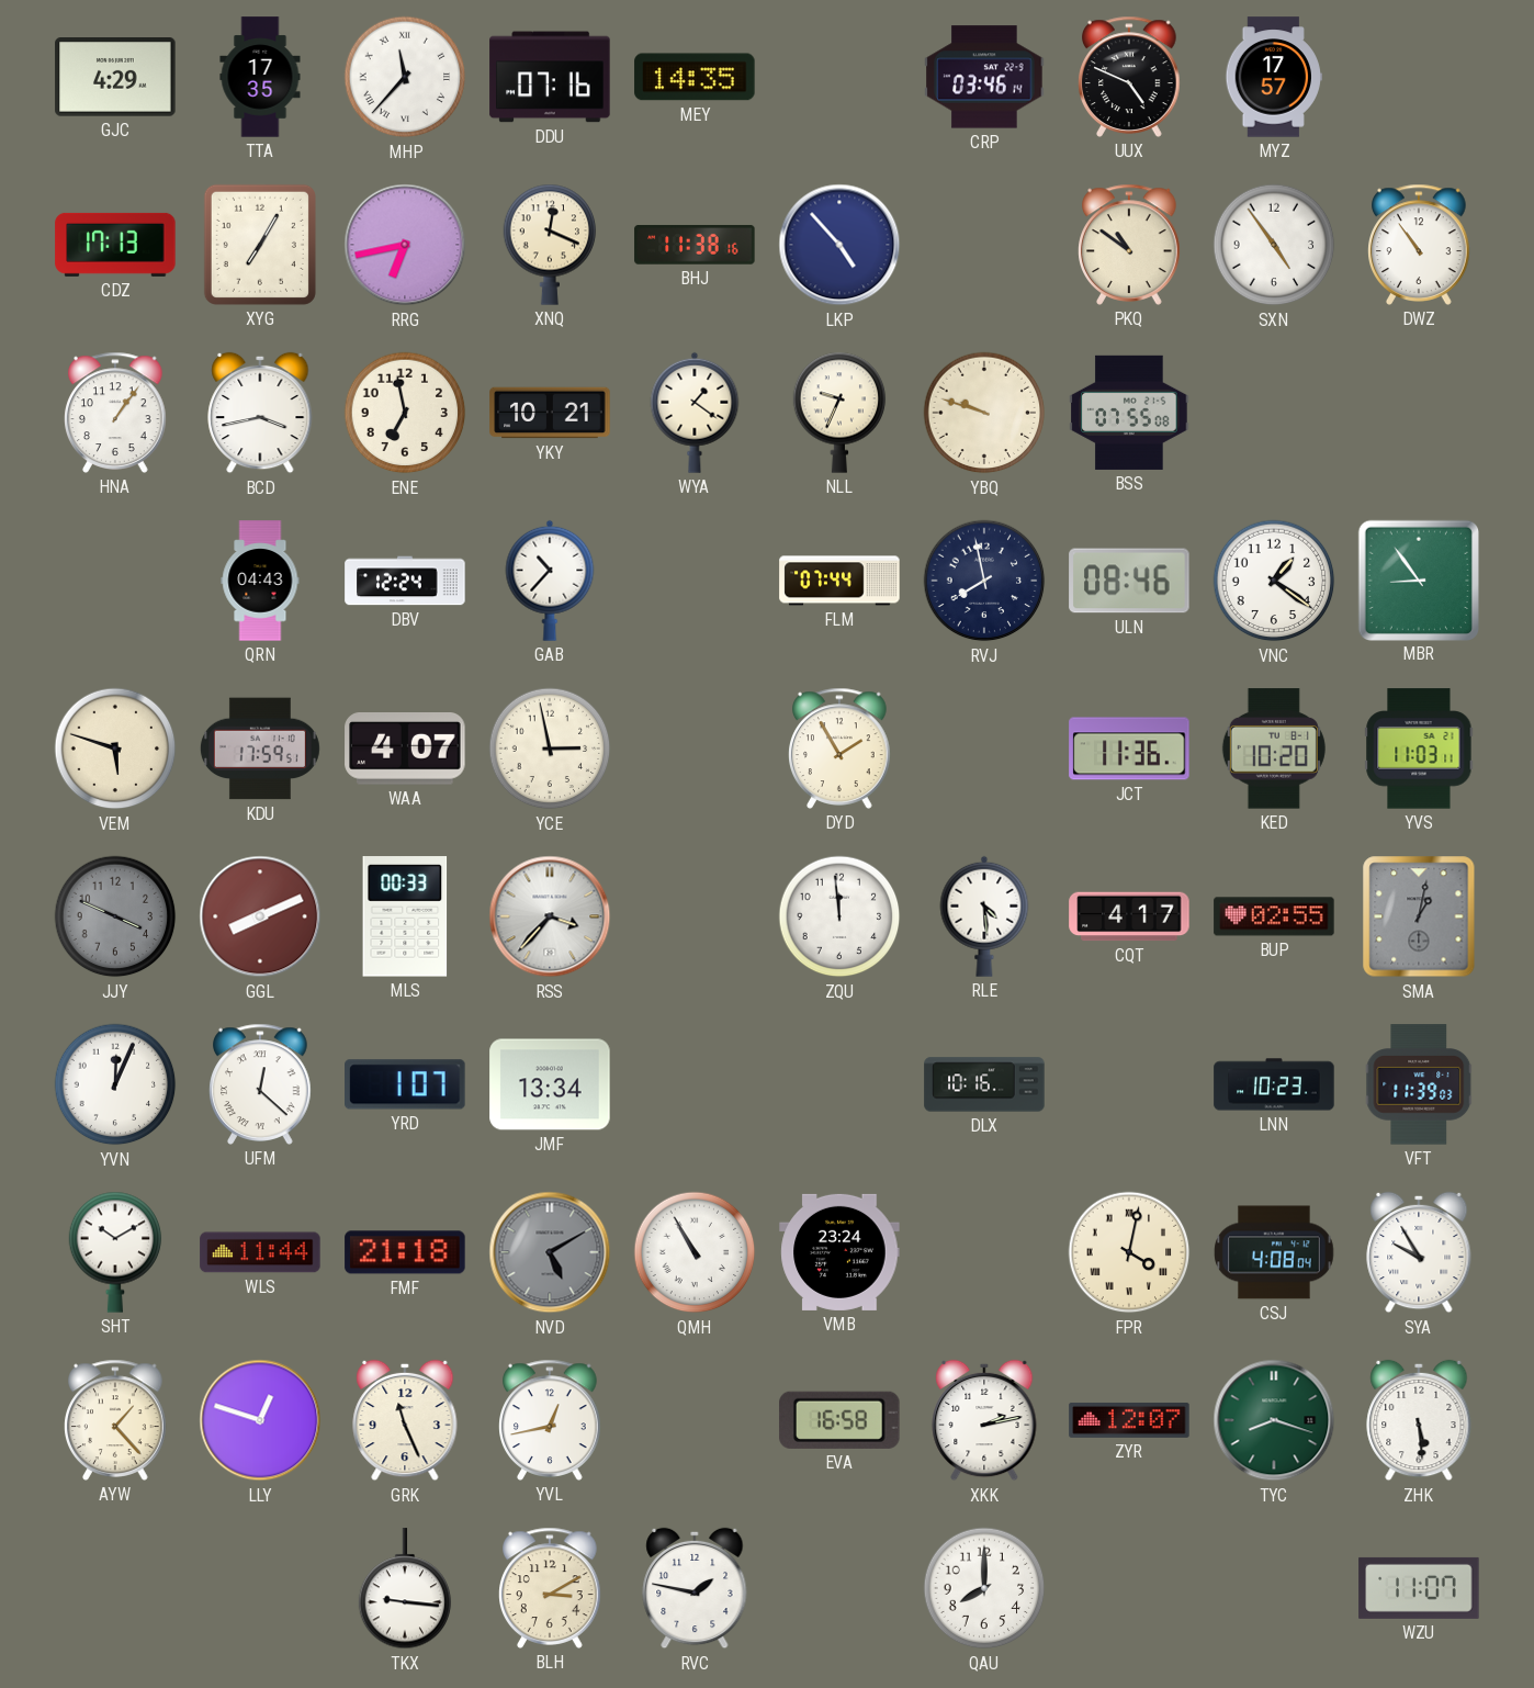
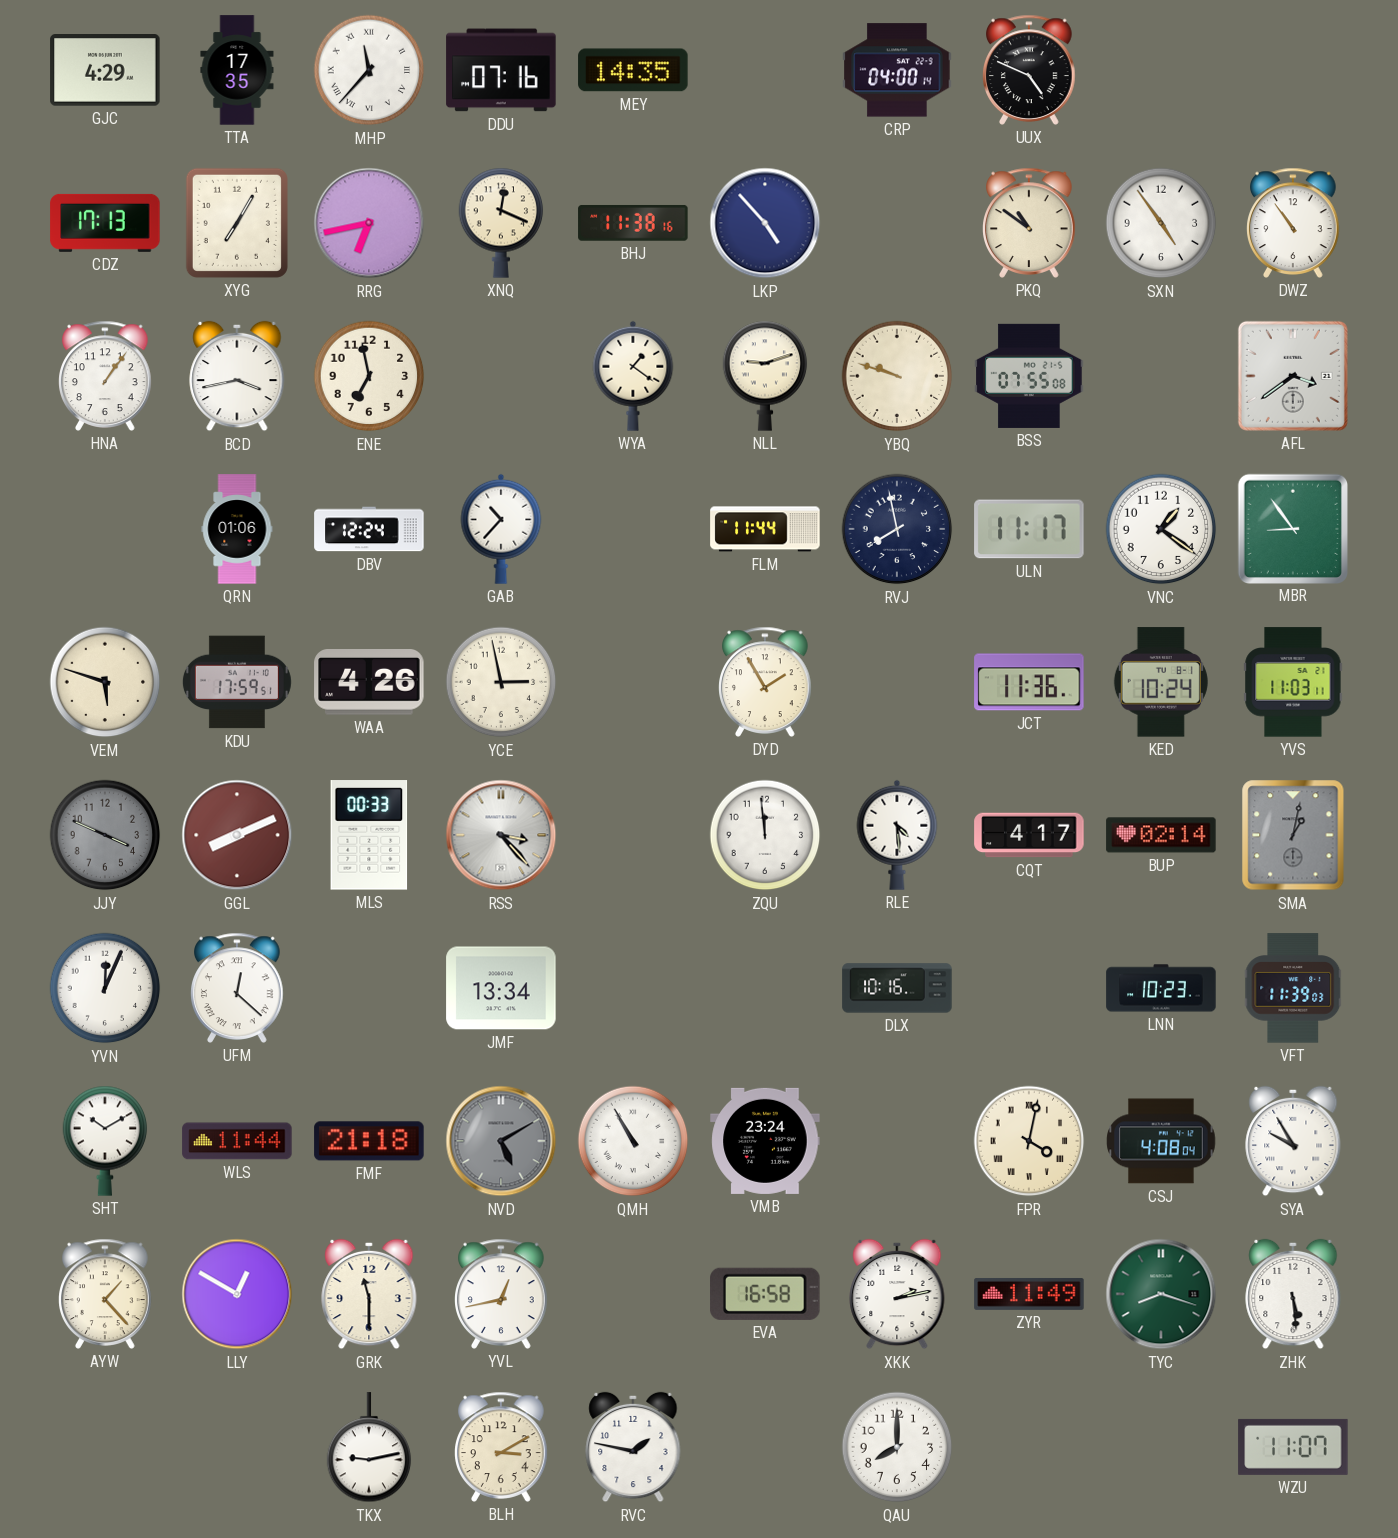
CRP: 03:46 -> 04:00 (897, 70)
MYZ: 17:57 -> none (1273, 77)
YKY: 10:21 -> none (550, 413)
NLL: 9:34 -> 9:12 (765, 376)
AFL: none -> 3:39 (1293, 376)
QRN: 04:43 -> 01:06 (237, 529)
FLM: 07:44 -> 11:44 (765, 529)
ULN: 08:46 -> 11:17 (1029, 529)
WAA: 4:07 -> 4:26 (369, 682)
KED: 10:20 -> 10:24 (1161, 682)
RSS: 3:37 -> 3:23 (501, 835)
BUP: 02:55 -> 02:14 (1161, 835)
YRD: 1:07 -> none (405, 1084)
LLY: 12:48 -> 12:50 (237, 1294)
GRK: 11:26 -> 11:30 (369, 1294)
ZYR: 12:07 -> 11:49 (1029, 1294)
TKX: 9:16 -> 9:13 (369, 1448)
